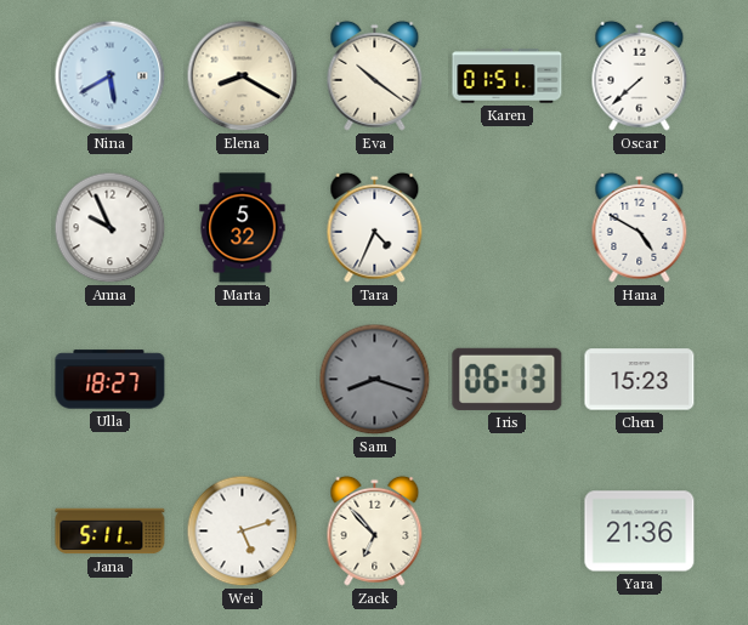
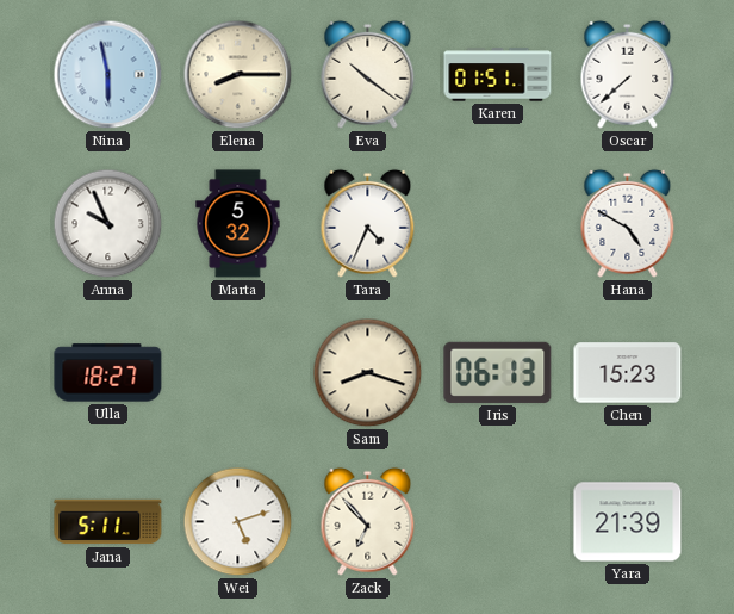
Nina: 5:40 -> 5:58 (108, 75)
Elena: 8:20 -> 8:15 (238, 75)
Sam dial: grey -> cream (368, 373)
Yara: 21:36 -> 21:39 (628, 522)
